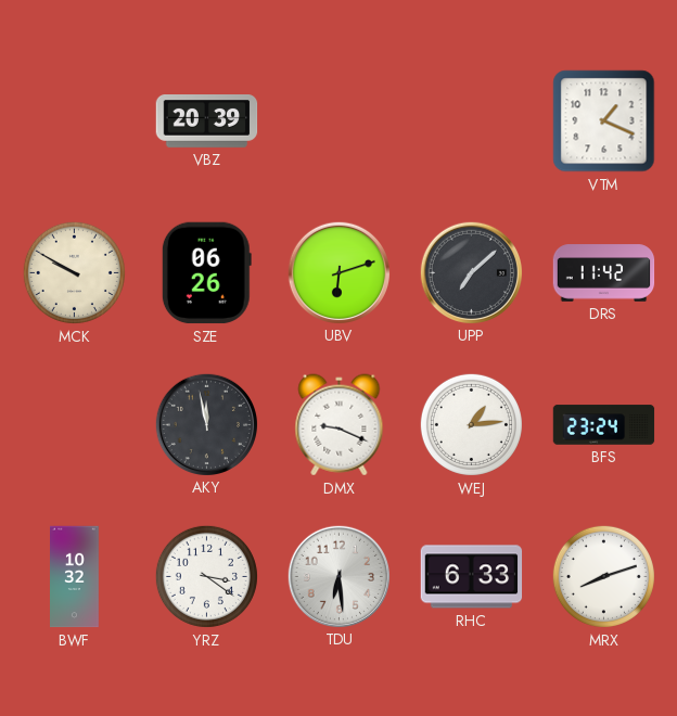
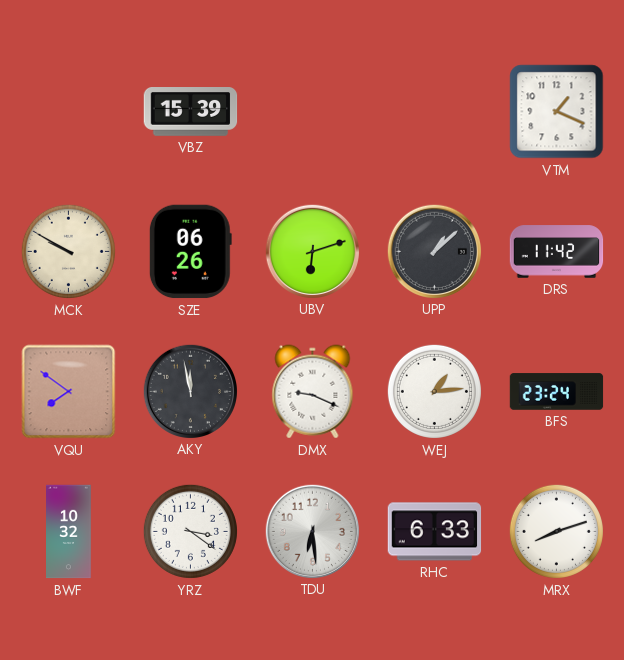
VBZ: 20:39 -> 15:39 (191, 112)
UPP: 7:08 -> 1:08 (434, 251)
VQU: none -> 7:51 (69, 392)
